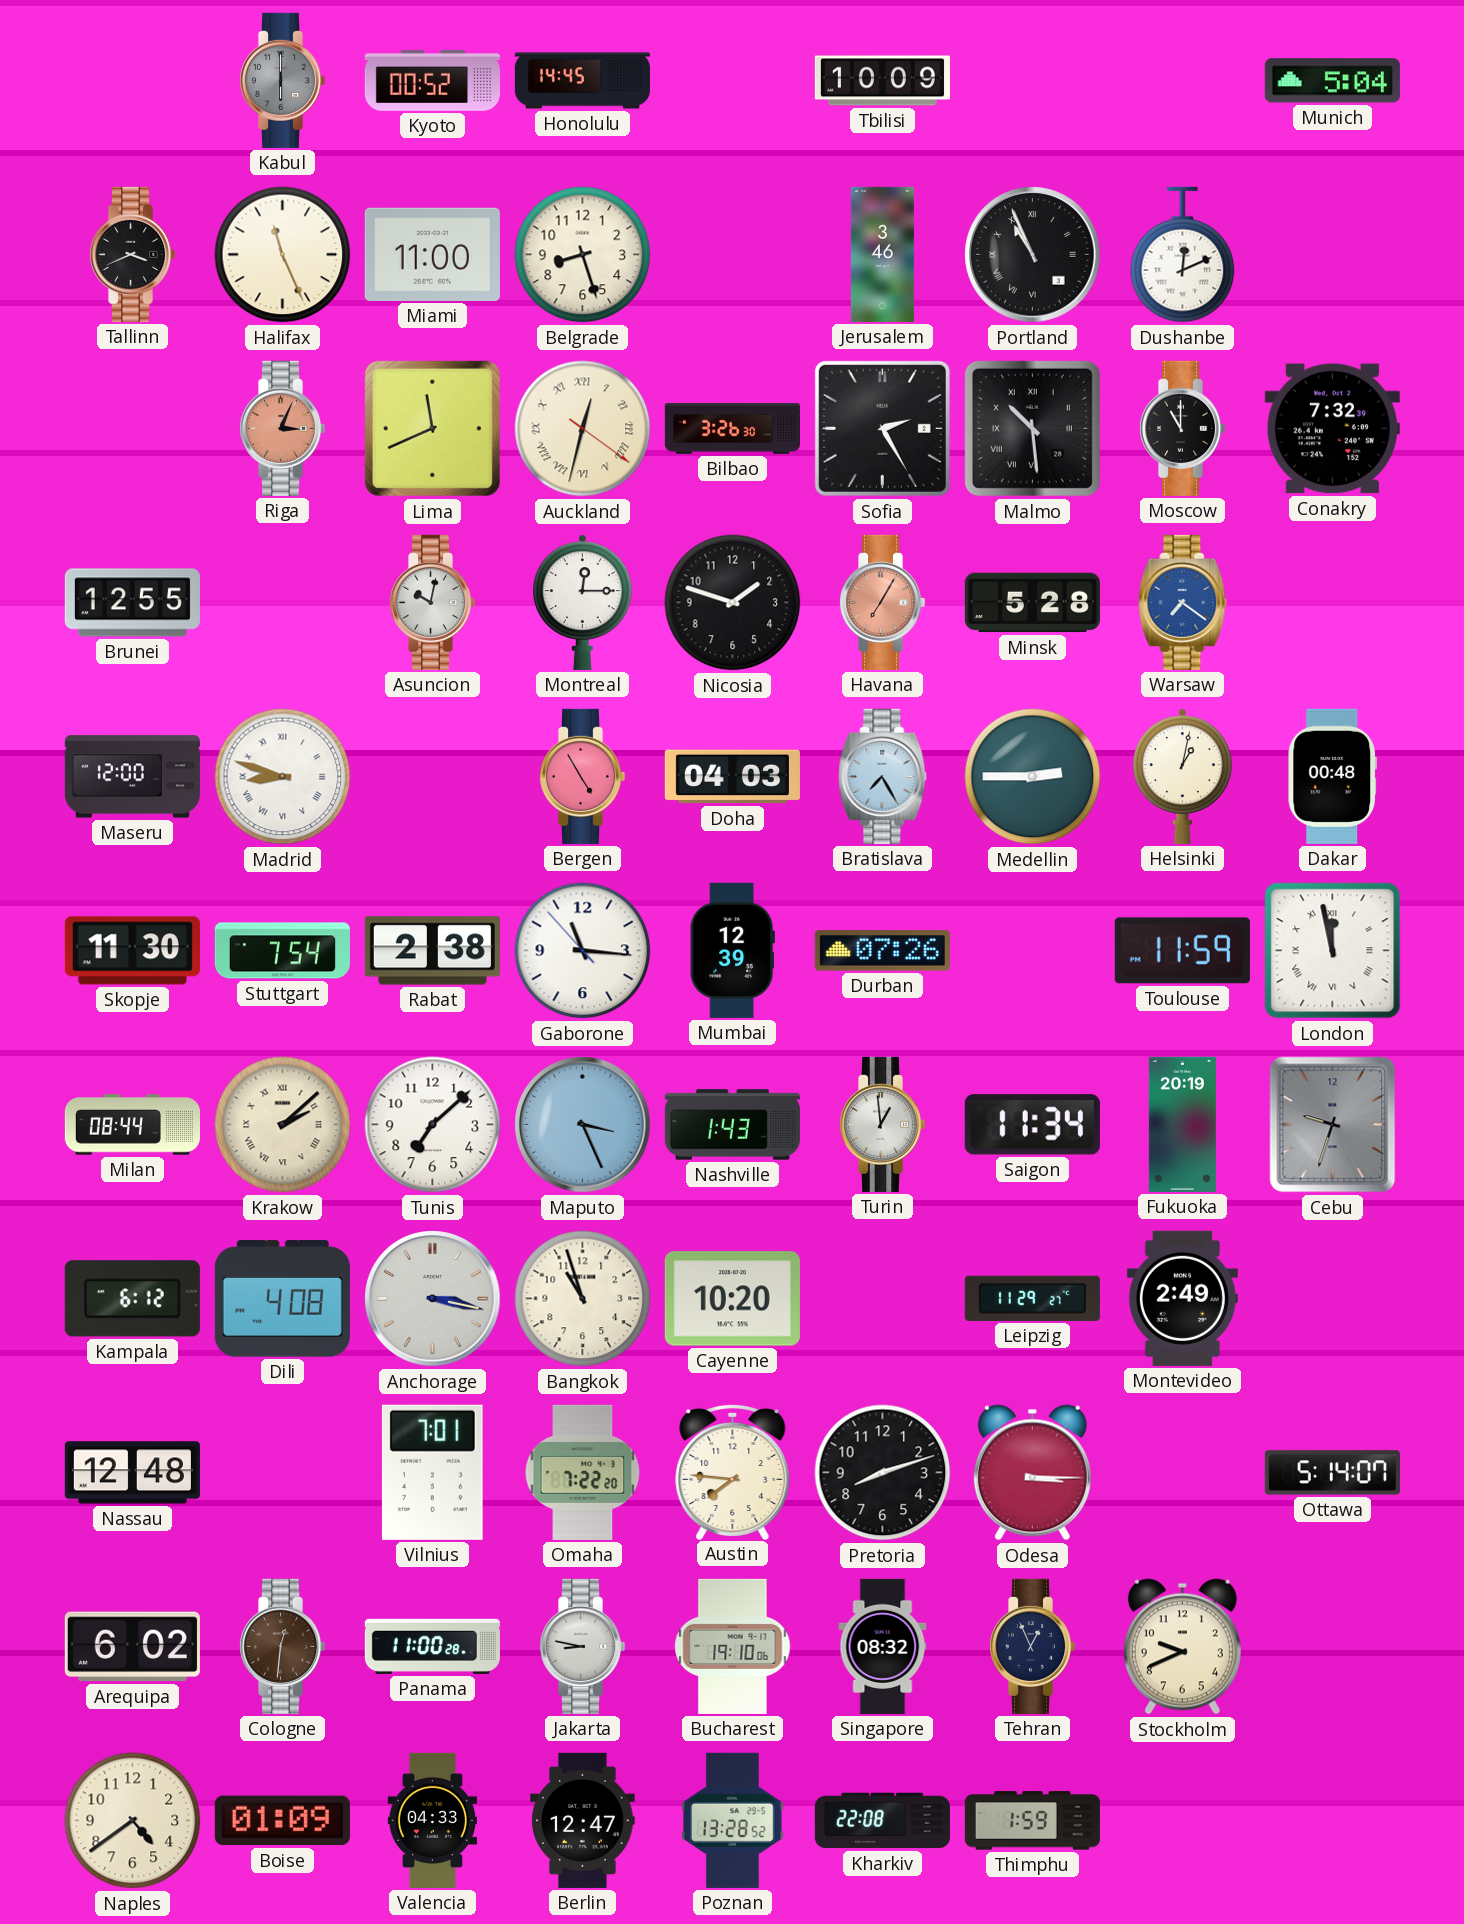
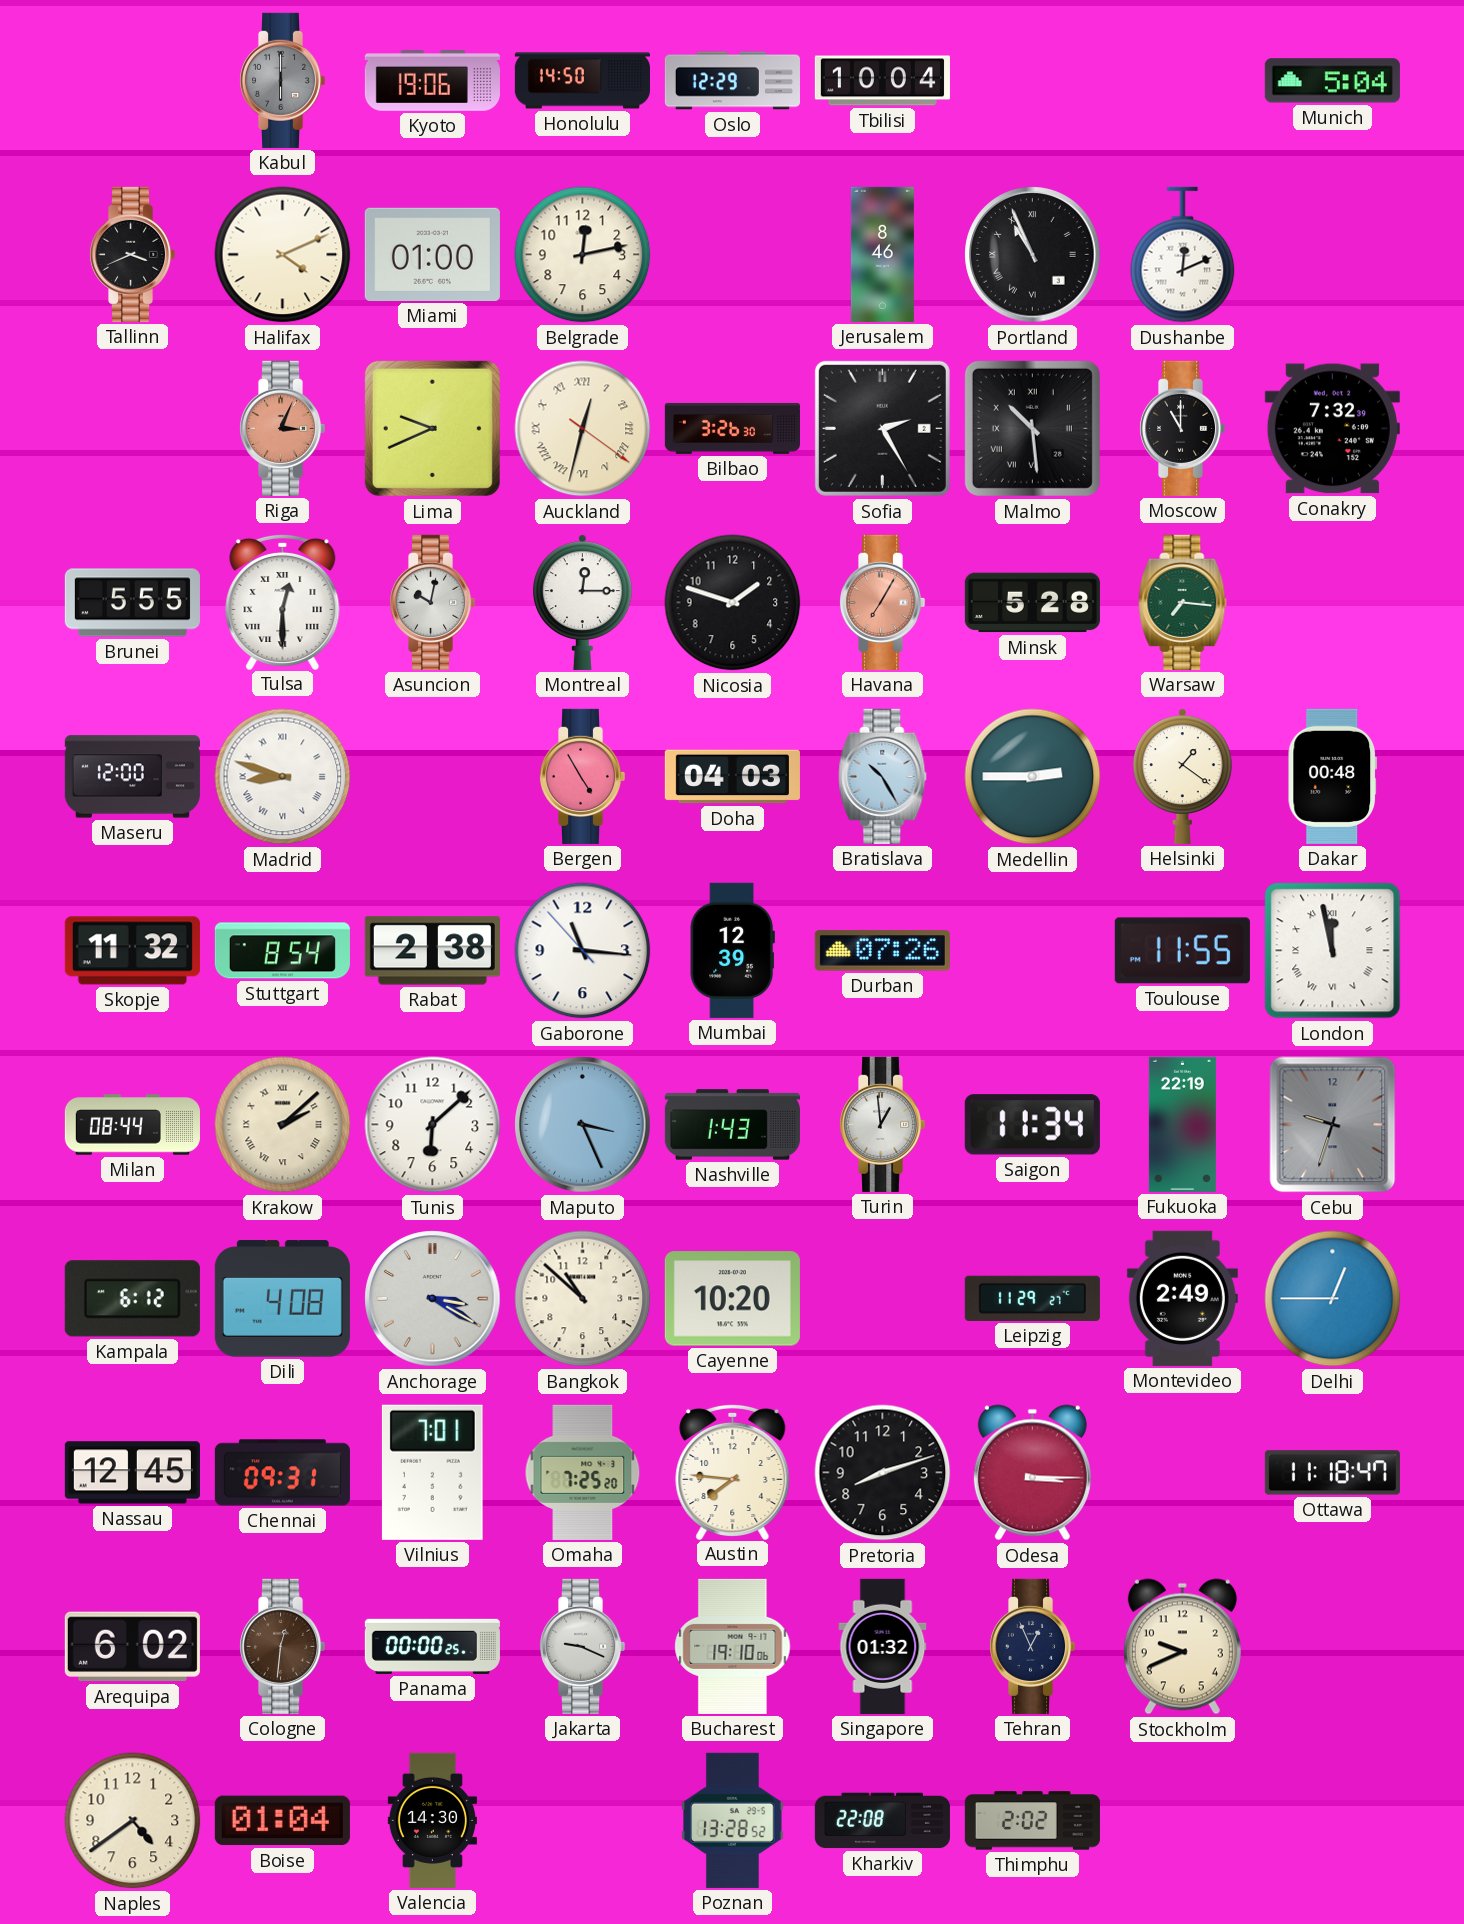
Kyoto: 00:52 -> 19:06 (432, 81)
Honolulu: 14:45 -> 14:50 (582, 81)
Oslo: none -> 12:29 (732, 81)
Tbilisi: 10:09 -> 10:04 (882, 81)
Halifax: 11:26 -> 4:11 (283, 255)
Miami: 11:00 -> 01:00 (432, 254)
Belgrade: 8:27 -> 12:13 (583, 255)
Jerusalem: 3:46 -> 8:46 (882, 254)
Lima: 11:41 -> 9:41 (432, 428)
Brunei: 12:55 -> 5:55 (132, 603)
Tulsa: none -> 12:30 (283, 601)
Warsaw: 7:21 -> 7:16 (1183, 602)
Warsaw dial: blue -> green (1183, 602)
Bratislava: 7:25 -> 10:25 (883, 776)
Helsinki: 1:02 -> 1:21 (1182, 776)
Skopje: 11:30 -> 11:32 (132, 951)
Stuttgart: 7:54 -> 8:54 (282, 951)
Toulouse: 11:59 -> 11:55 (1182, 951)
Tunis: 7:08 -> 6:08 (433, 1125)
Fukuoka: 20:19 -> 22:19 (1182, 1124)
Anchorage: 3:17 -> 3:20 (433, 1299)
Bangkok: 10:57 -> 10:52 (583, 1299)
Delhi: none -> 12:45 (1333, 1299)
Nassau: 12:48 -> 12:45 (132, 1473)
Chennai: none -> 09:31 (282, 1473)
Omaha: 7:22 -> 7:25 (583, 1472)
Ottawa: 5:14 -> 11:18 (1332, 1473)
Panama: 11:00 -> 00:00 (432, 1646)
Jakarta: 8:47 -> 9:19 (582, 1646)
Singapore: 08:32 -> 01:32 (883, 1646)
Boise: 01:09 -> 01:04 (282, 1821)
Valencia: 04:33 -> 14:30 (432, 1820)
Berlin: 12:47 -> none (583, 1820)
Thimphu: 1:59 -> 2:02 (1032, 1821)
